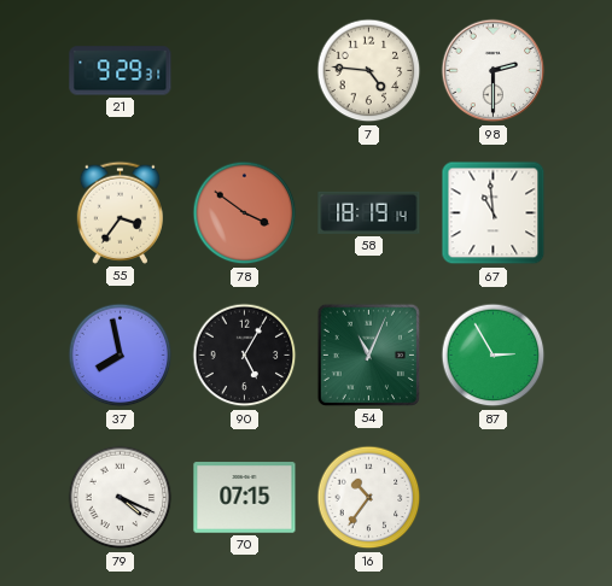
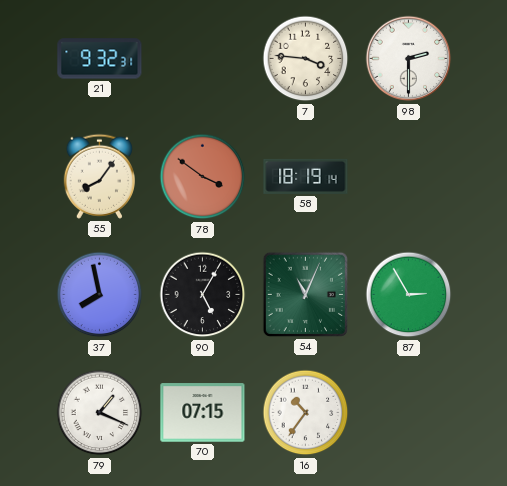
21: 9:29 -> 9:32 (100, 59)
7: 4:46 -> 3:46 (306, 59)
55: 3:36 -> 8:06 (99, 176)
67: 10:59 -> none (494, 213)
79: 4:19 -> 1:19 (100, 413)
